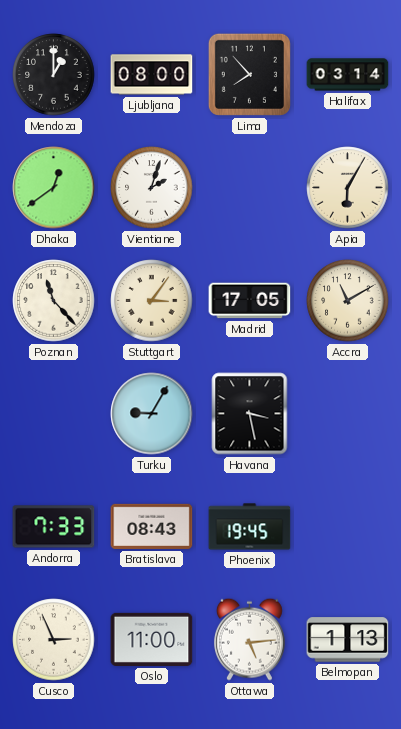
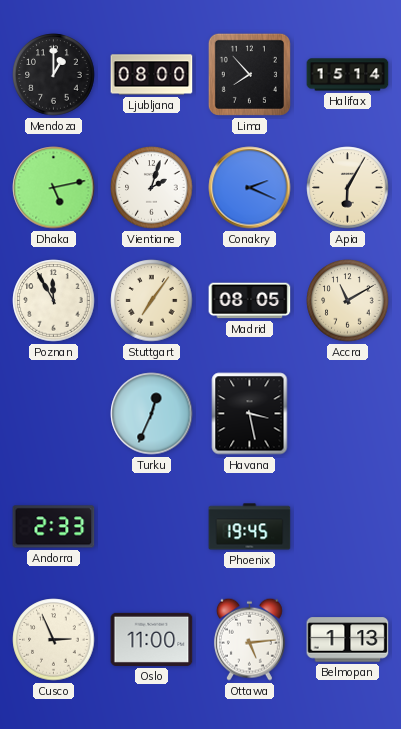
Halifax: 03:14 -> 15:14 (348, 75)
Dhaka: 12:39 -> 5:13 (54, 188)
Conakry: none -> 2:19 (250, 188)
Poznan: 11:23 -> 11:55 (54, 301)
Stuttgart: 3:06 -> 7:06 (152, 301)
Madrid: 17:05 -> 08:05 (250, 301)
Turku: 9:05 -> 12:34 (152, 414)
Andorra: 7:33 -> 2:33 (54, 527)
Bratislava: 08:43 -> none (152, 526)
